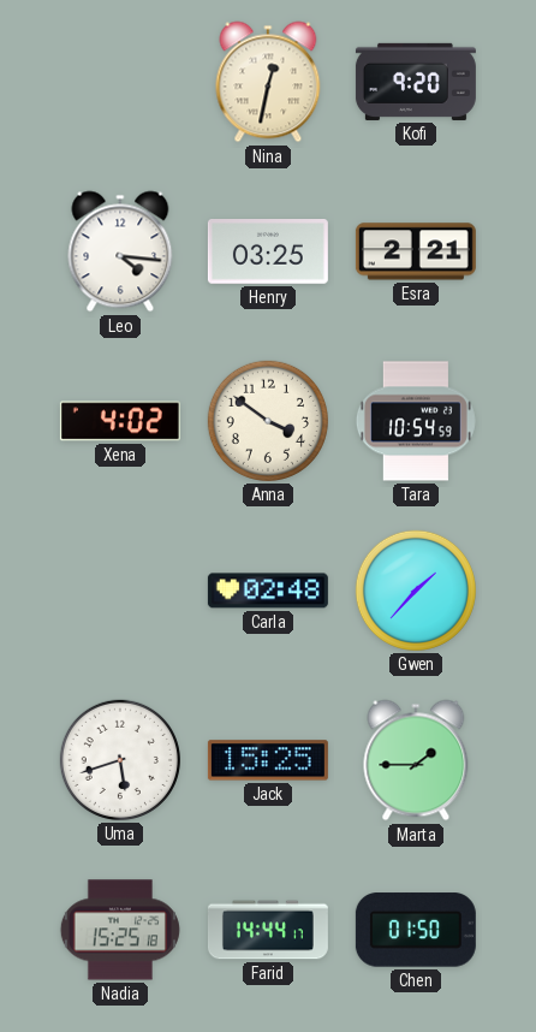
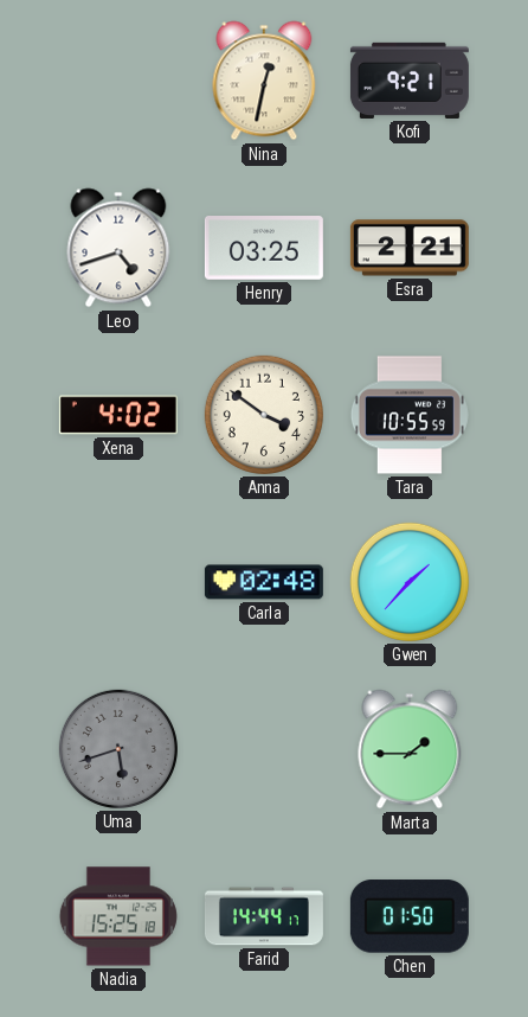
Kofi: 9:20 -> 9:21 (410, 81)
Leo: 4:16 -> 4:42 (118, 248)
Tara: 10:54 -> 10:55 (410, 415)
Uma dial: white -> grey (118, 749)
Jack: 15:25 -> none (268, 760)
